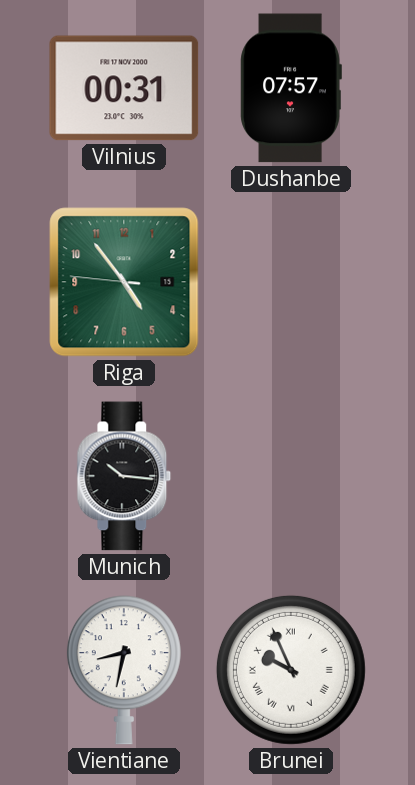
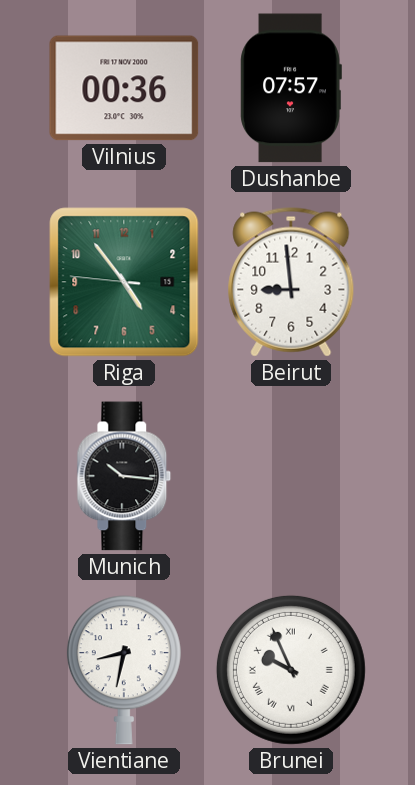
Vilnius: 00:31 -> 00:36 (124, 88)
Beirut: none -> 8:59 (291, 282)
